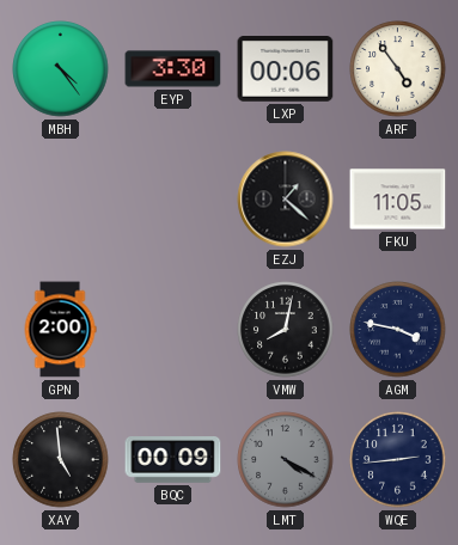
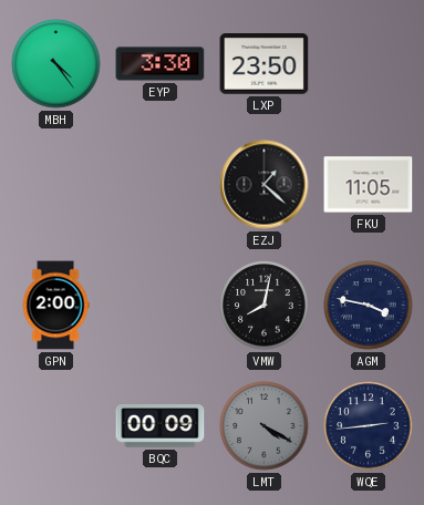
LXP: 00:06 -> 23:50 (265, 64)
ARF: 4:54 -> none (398, 69)
XAY: 4:59 -> none (61, 460)
